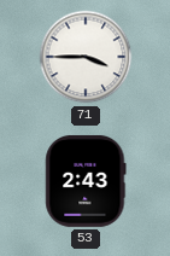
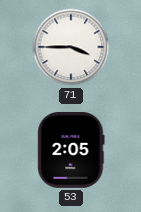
53: 2:43 -> 2:05 (71, 150)
